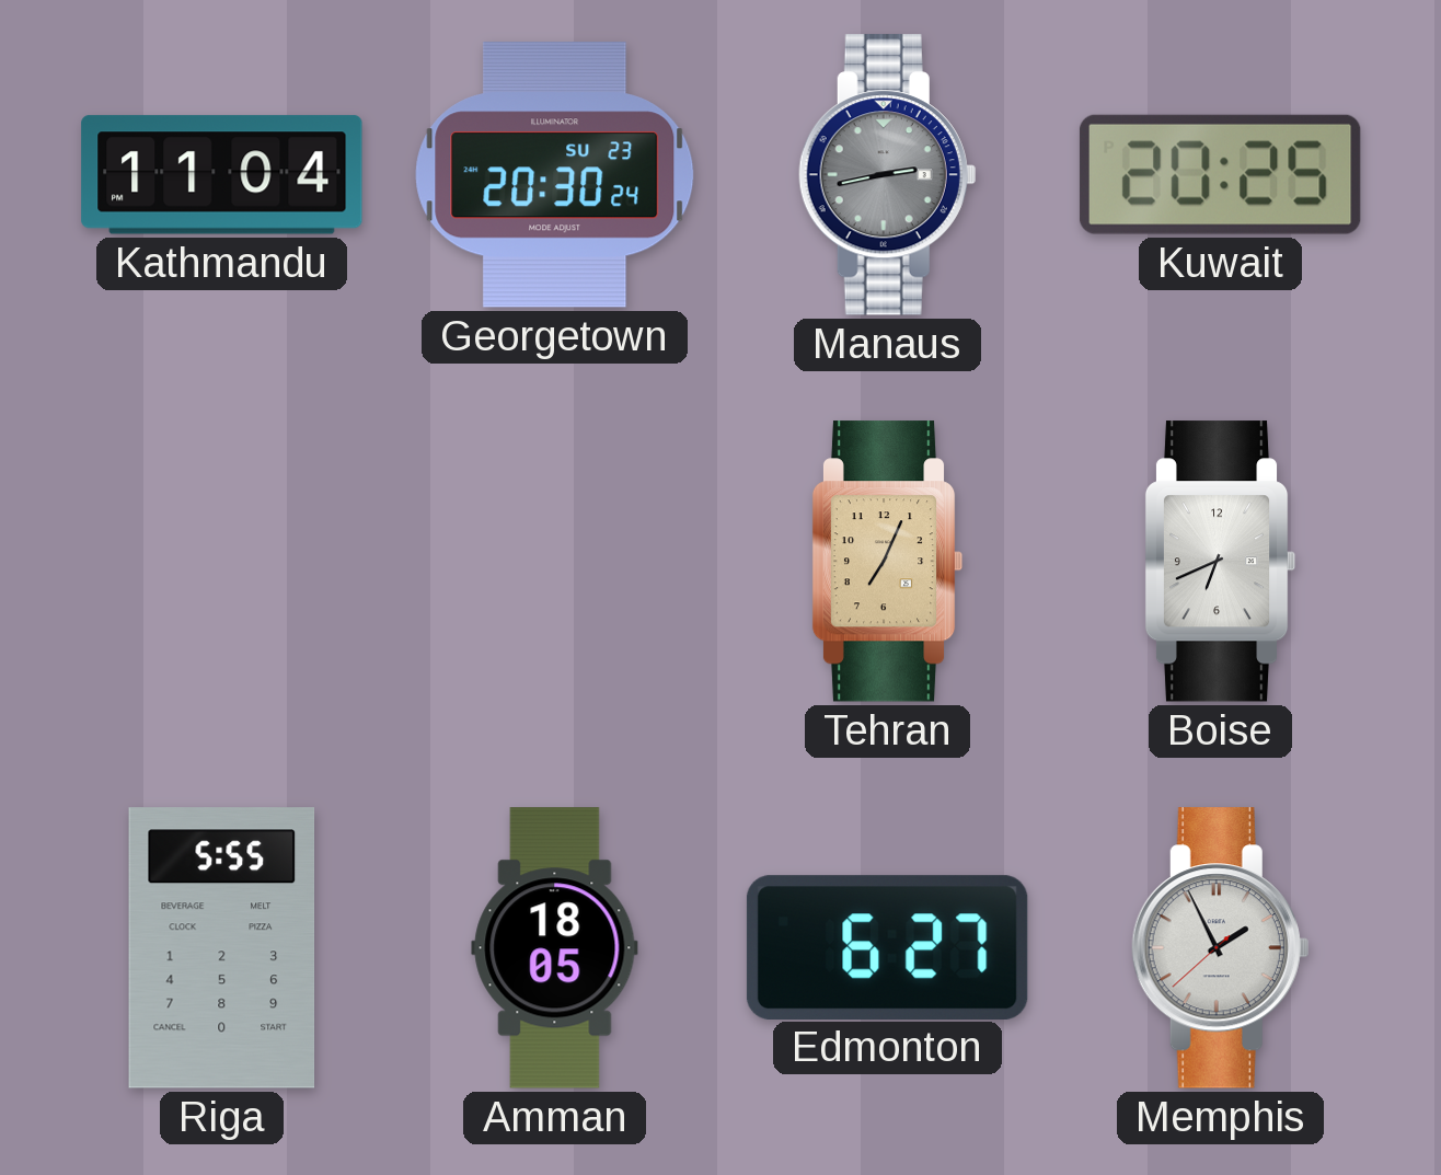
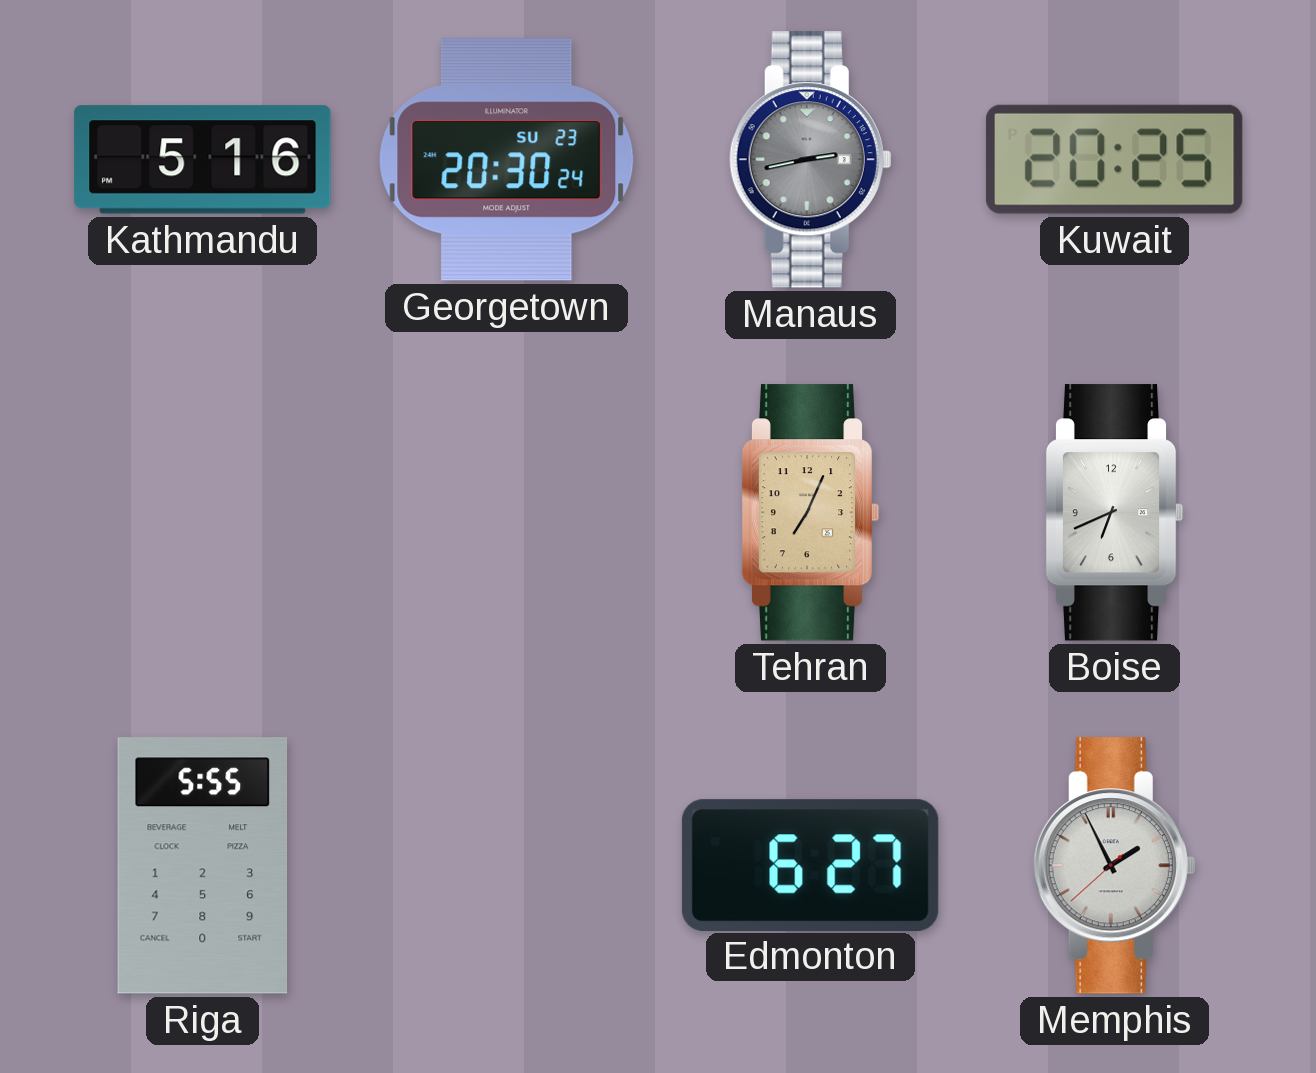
Kathmandu: 11:04 -> 5:16 (203, 160)
Amman: 18:05 -> none (555, 948)
